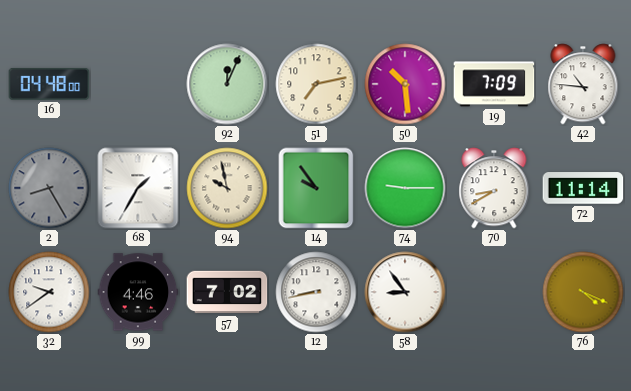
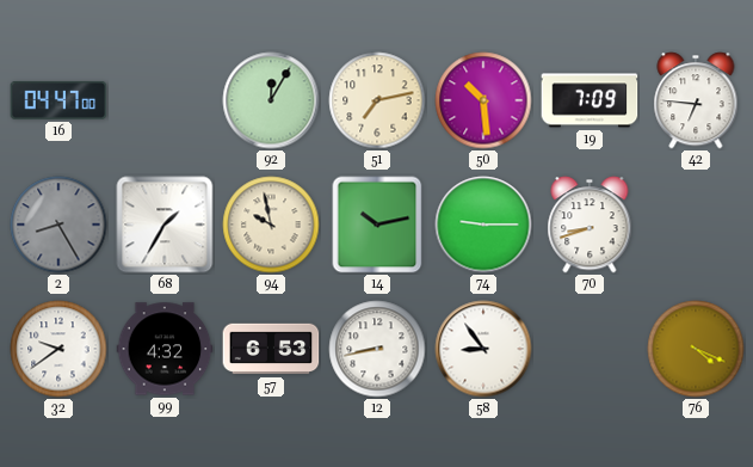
16: 04:48 -> 04:47 (58, 100)
92: 12:04 -> 12:05 (271, 100)
42: 10:46 -> 6:46 (696, 100)
14: 9:54 -> 10:13 (377, 225)
70: 8:40 -> 8:42 (590, 225)
72: 11:14 -> none (583, 188)
99: 4:46 -> 4:32 (165, 349)
57: 7:02 -> 6:53 (271, 349)
